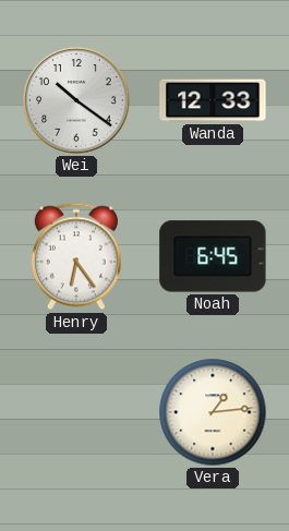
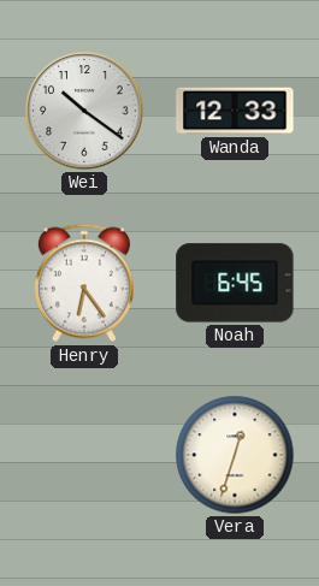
Vera: 1:14 -> 12:33 (235, 455)
